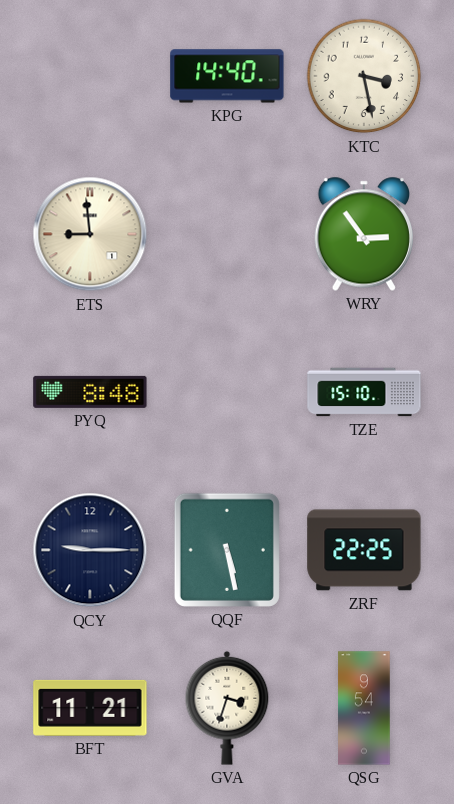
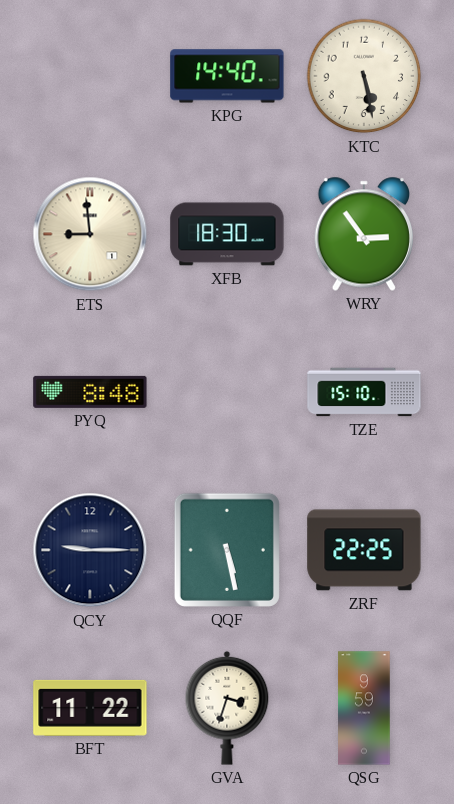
KTC: 3:28 -> 5:28 (364, 76)
XFB: none -> 18:30 (227, 234)
BFT: 11:21 -> 11:22 (90, 708)
QSG: 9:54 -> 9:59 (364, 708)
